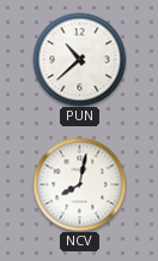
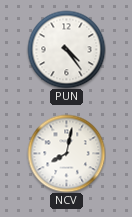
PUN: 10:38 -> 4:24 (66, 49)
